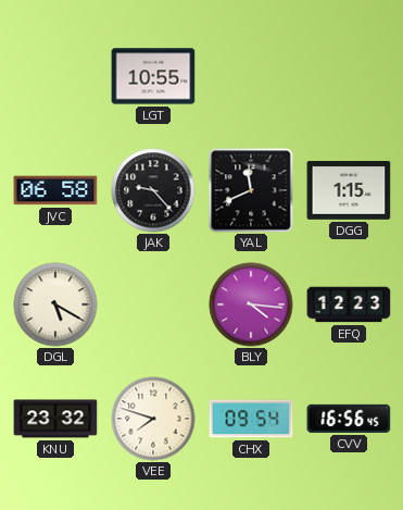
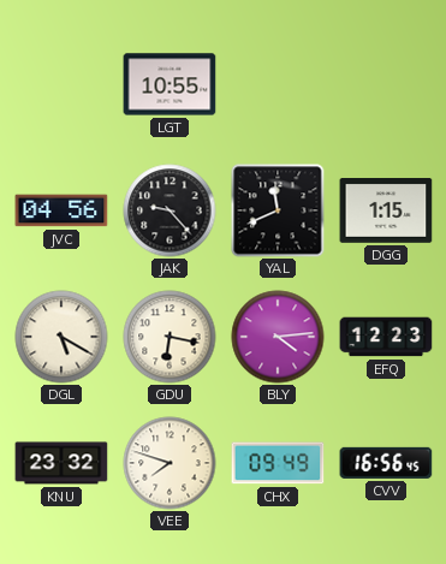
JVC: 06:58 -> 04:56 (61, 210)
GDU: none -> 6:17 (170, 337)
BLY: 4:16 -> 4:14 (278, 337)
CHX: 09:54 -> 09:49 (278, 463)
